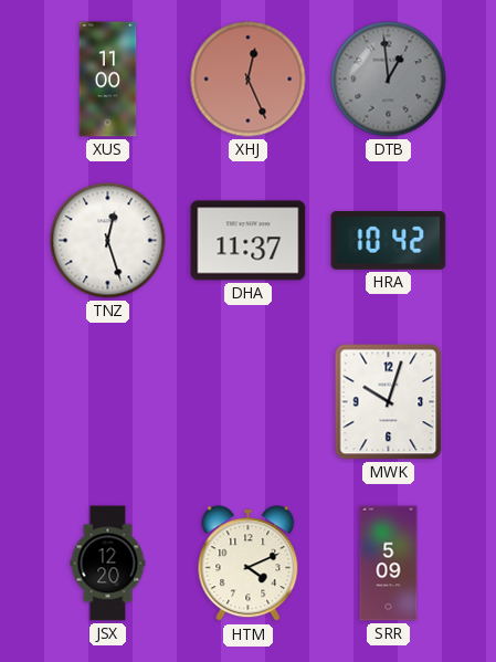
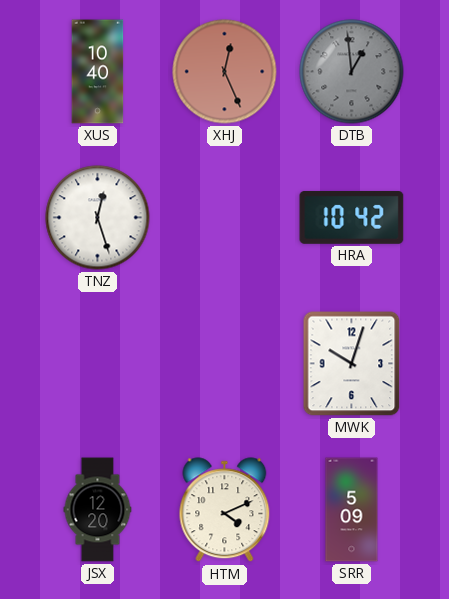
XUS: 11:00 -> 10:40 (98, 72)
DHA: 11:37 -> none (249, 241)
